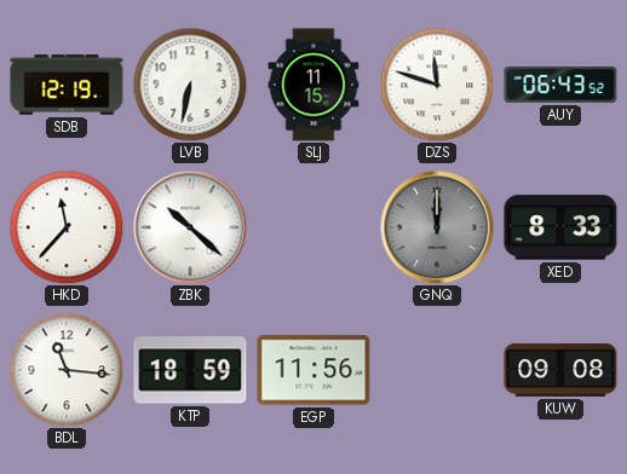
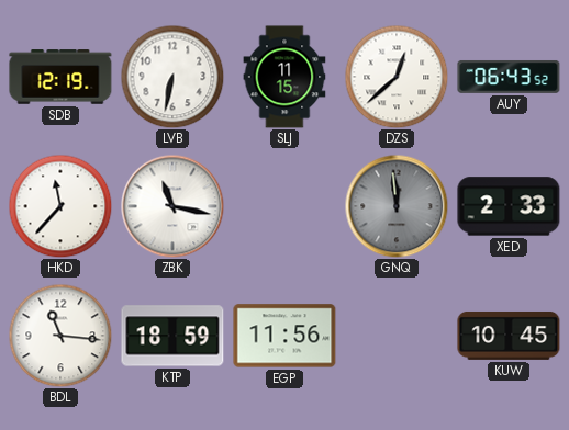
DZS: 11:48 -> 12:38 (397, 77)
ZBK: 10:22 -> 11:17 (172, 206)
GNQ: 12:00 -> 11:59 (397, 206)
XED: 8:33 -> 2:33 (509, 206)
KUW: 09:08 -> 10:45 (509, 336)
